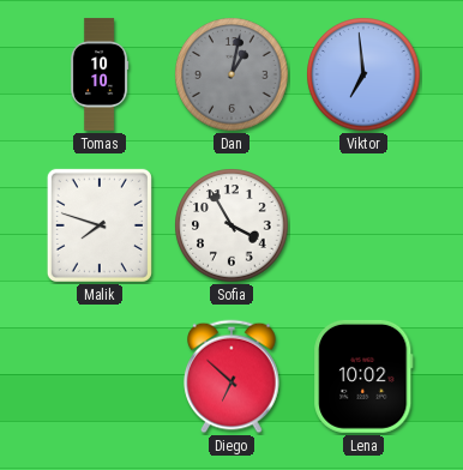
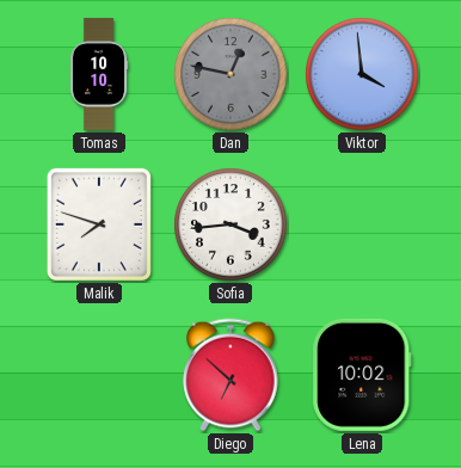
Dan: 1:02 -> 12:47 (230, 74)
Viktor: 6:59 -> 3:59 (362, 74)
Sofia: 3:55 -> 3:44 (230, 224)
